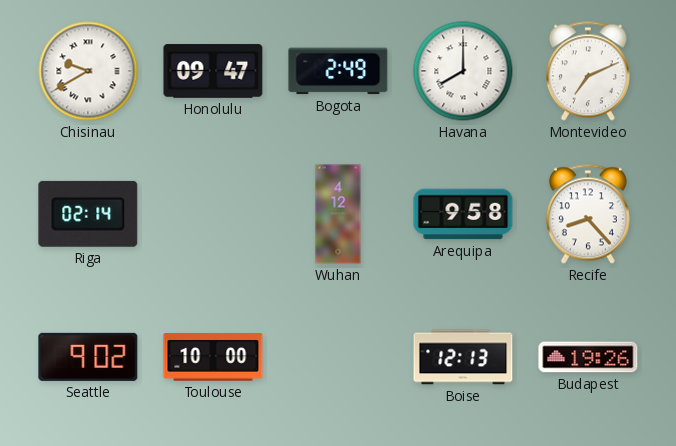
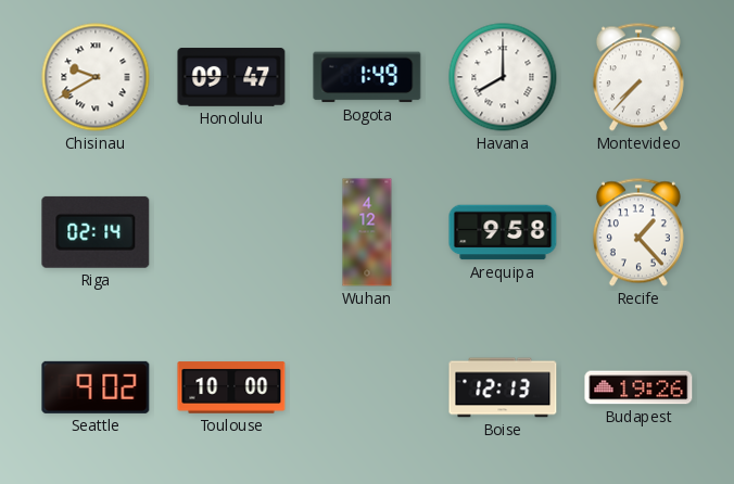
Bogota: 2:49 -> 1:49 (367, 77)
Montevideo: 7:11 -> 7:37 (638, 77)
Recife: 8:23 -> 1:23 (638, 232)
